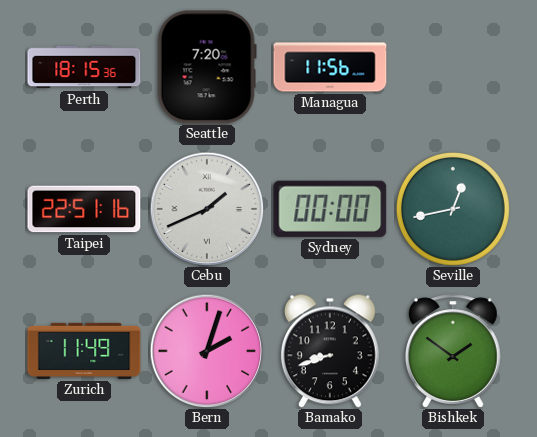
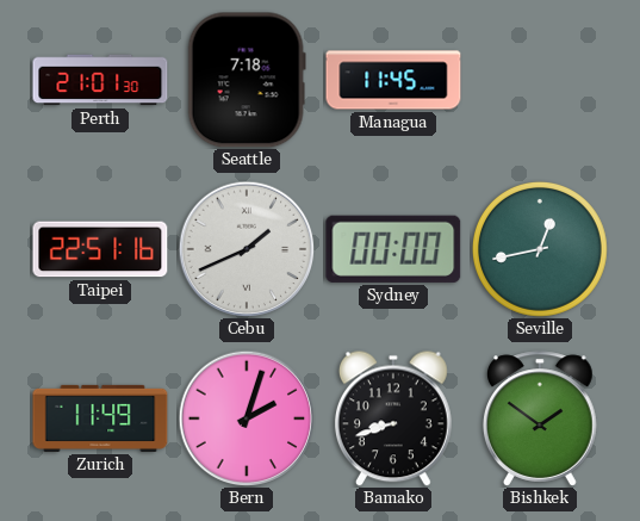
Perth: 18:15 -> 21:01 (100, 80)
Seattle: 7:20 -> 7:18 (247, 80)
Managua: 11:56 -> 11:45 (393, 80)
